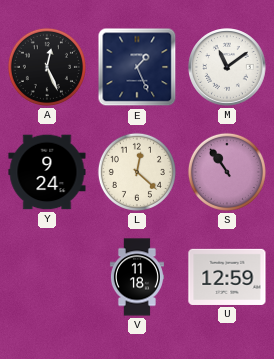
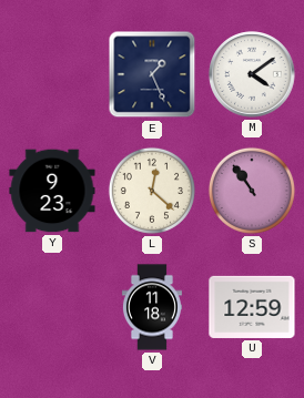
A: 12:26 -> none (47, 67)
M: 11:09 -> 4:09 (252, 74)
Y: 9:24 -> 9:23 (52, 191)
